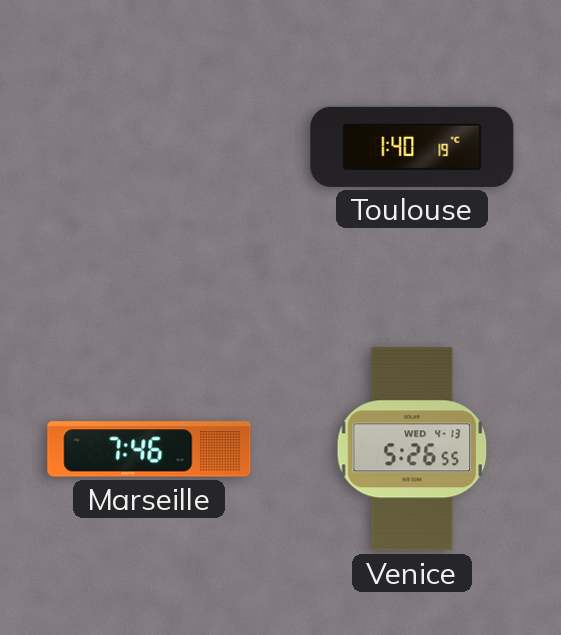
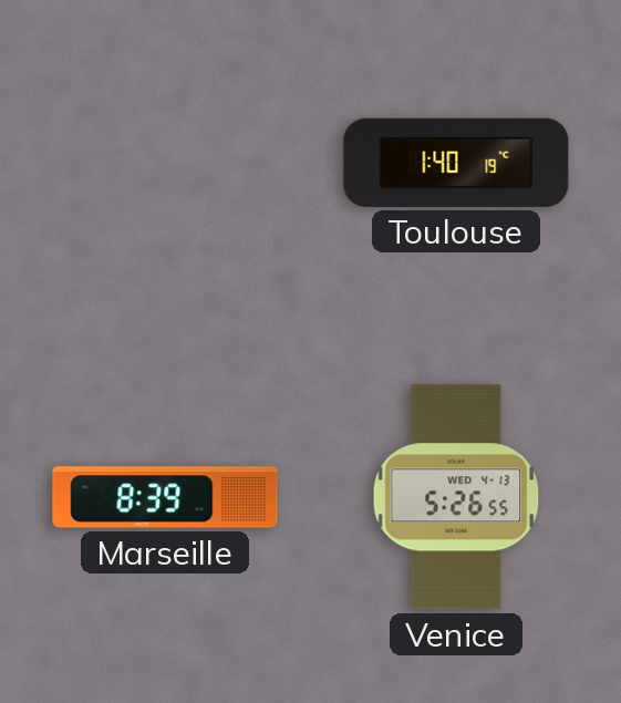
Marseille: 7:46 -> 8:39 (165, 497)
